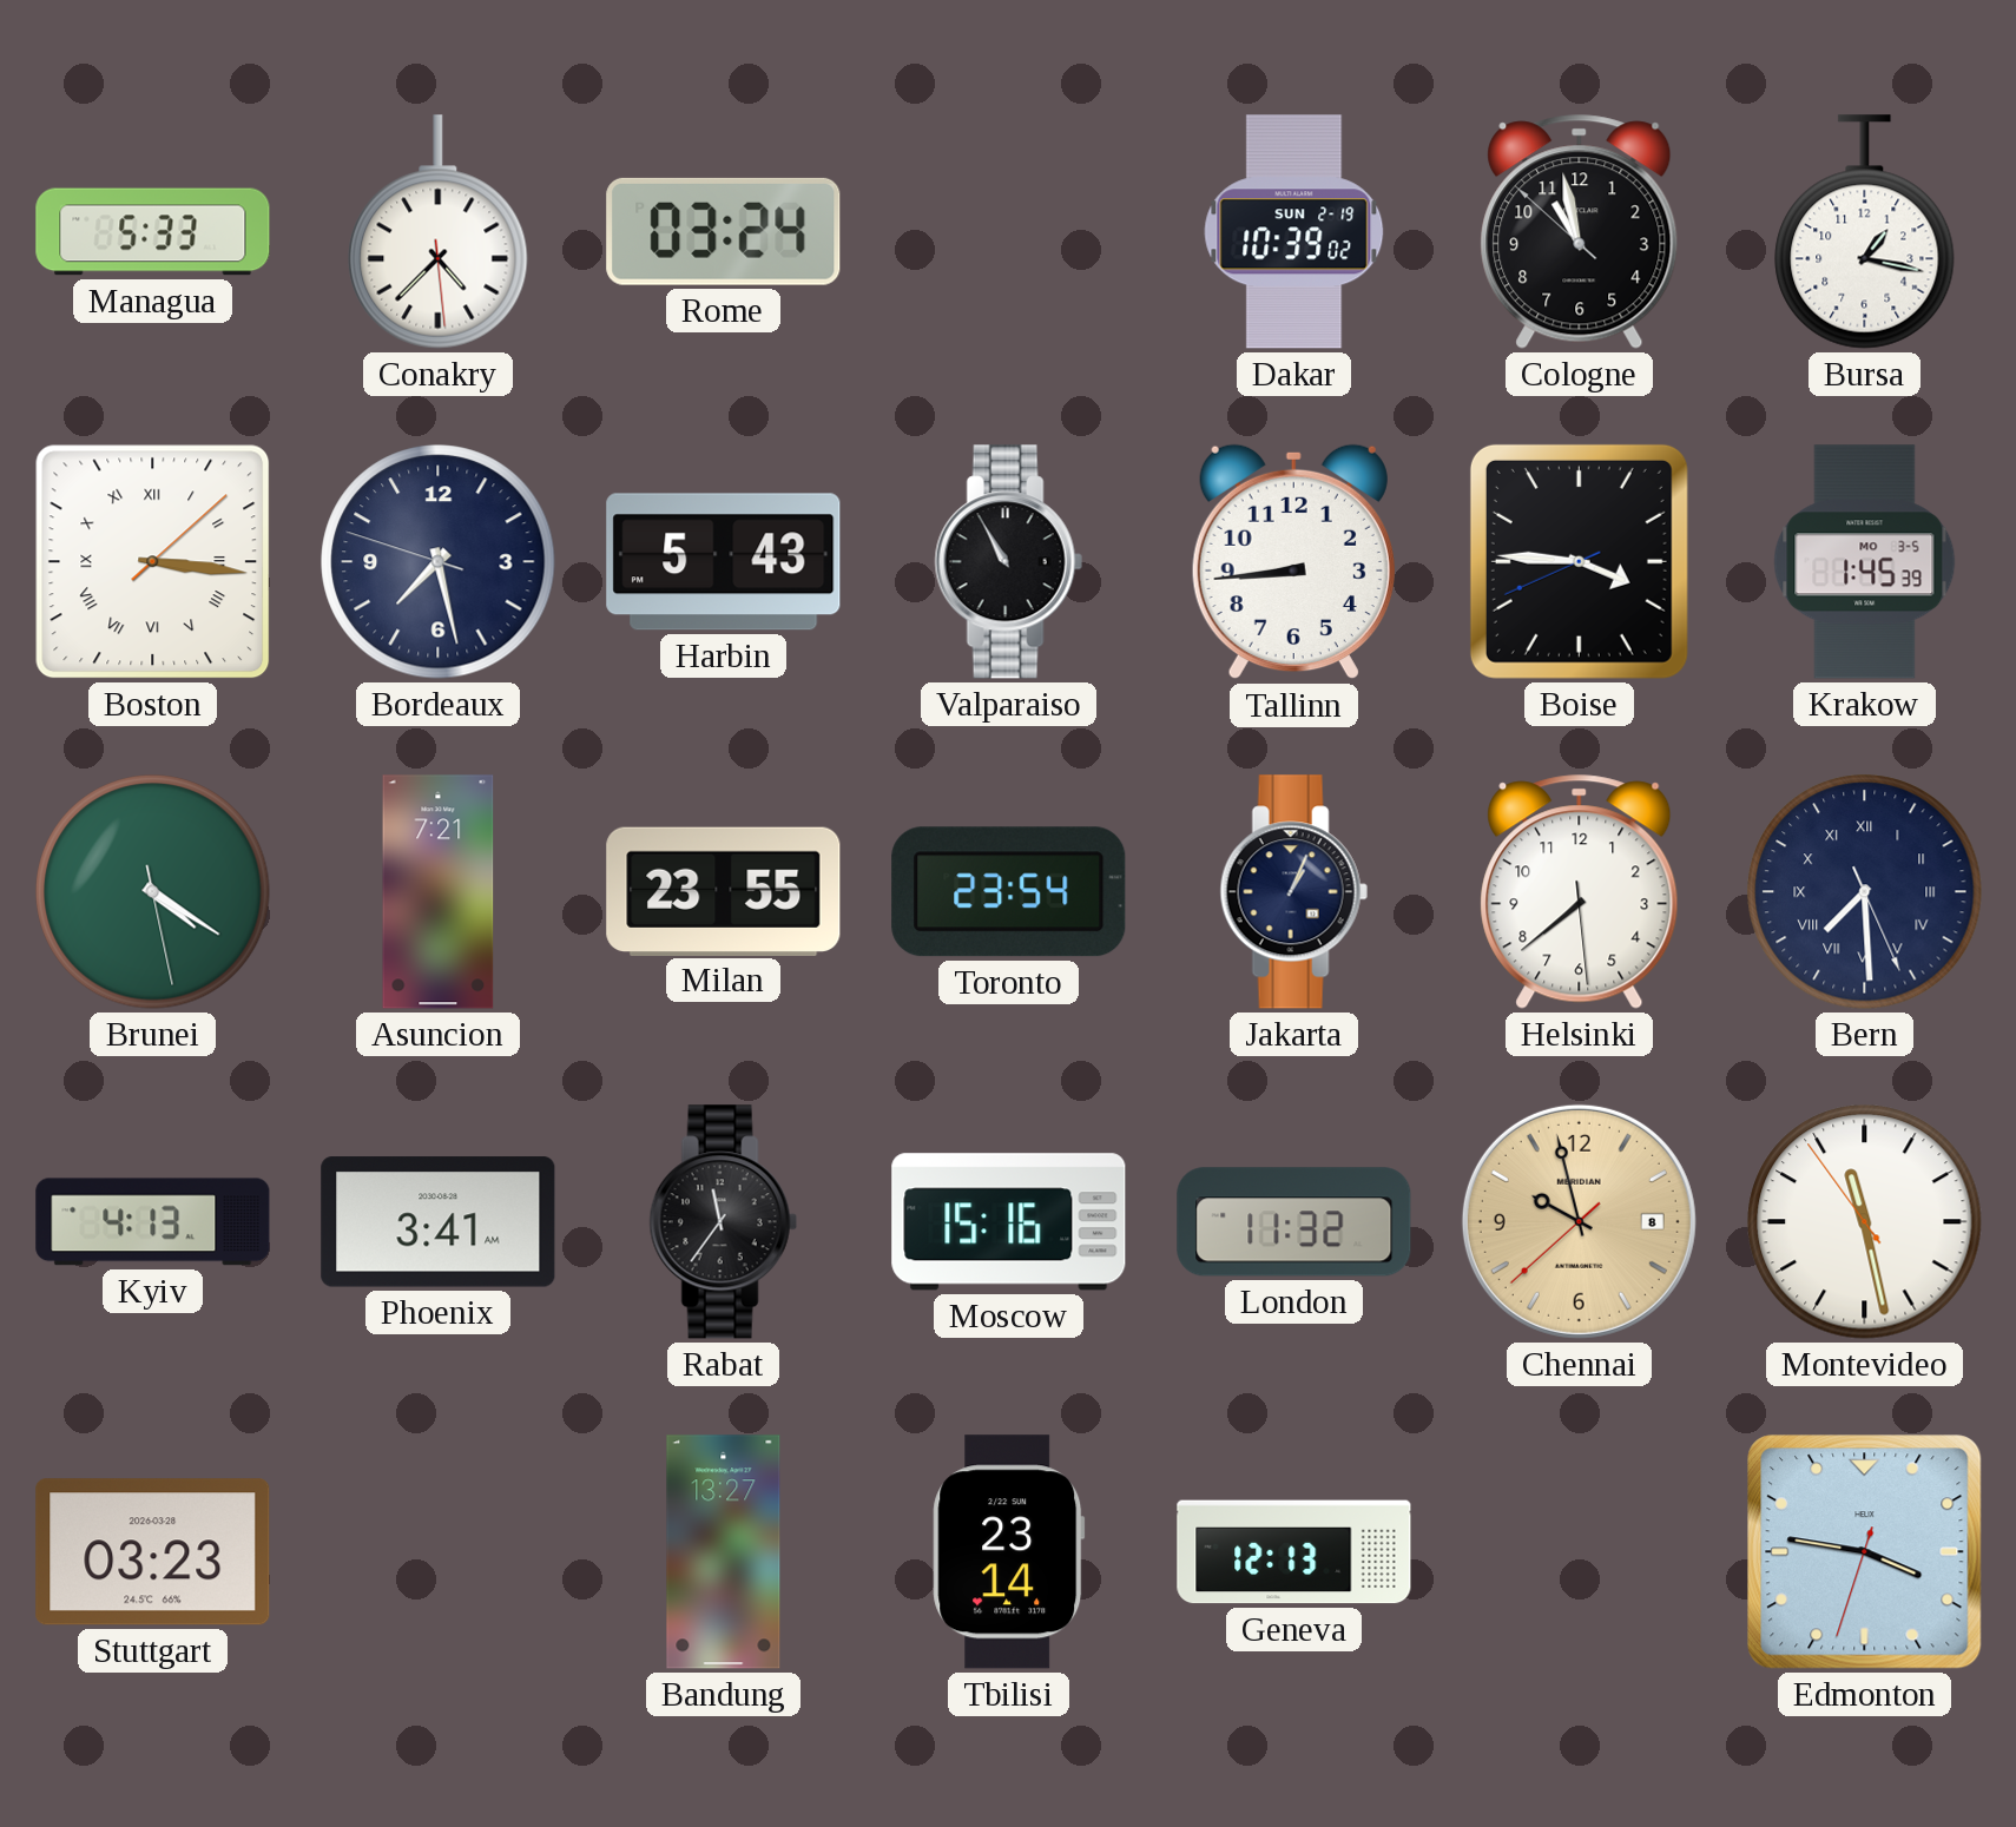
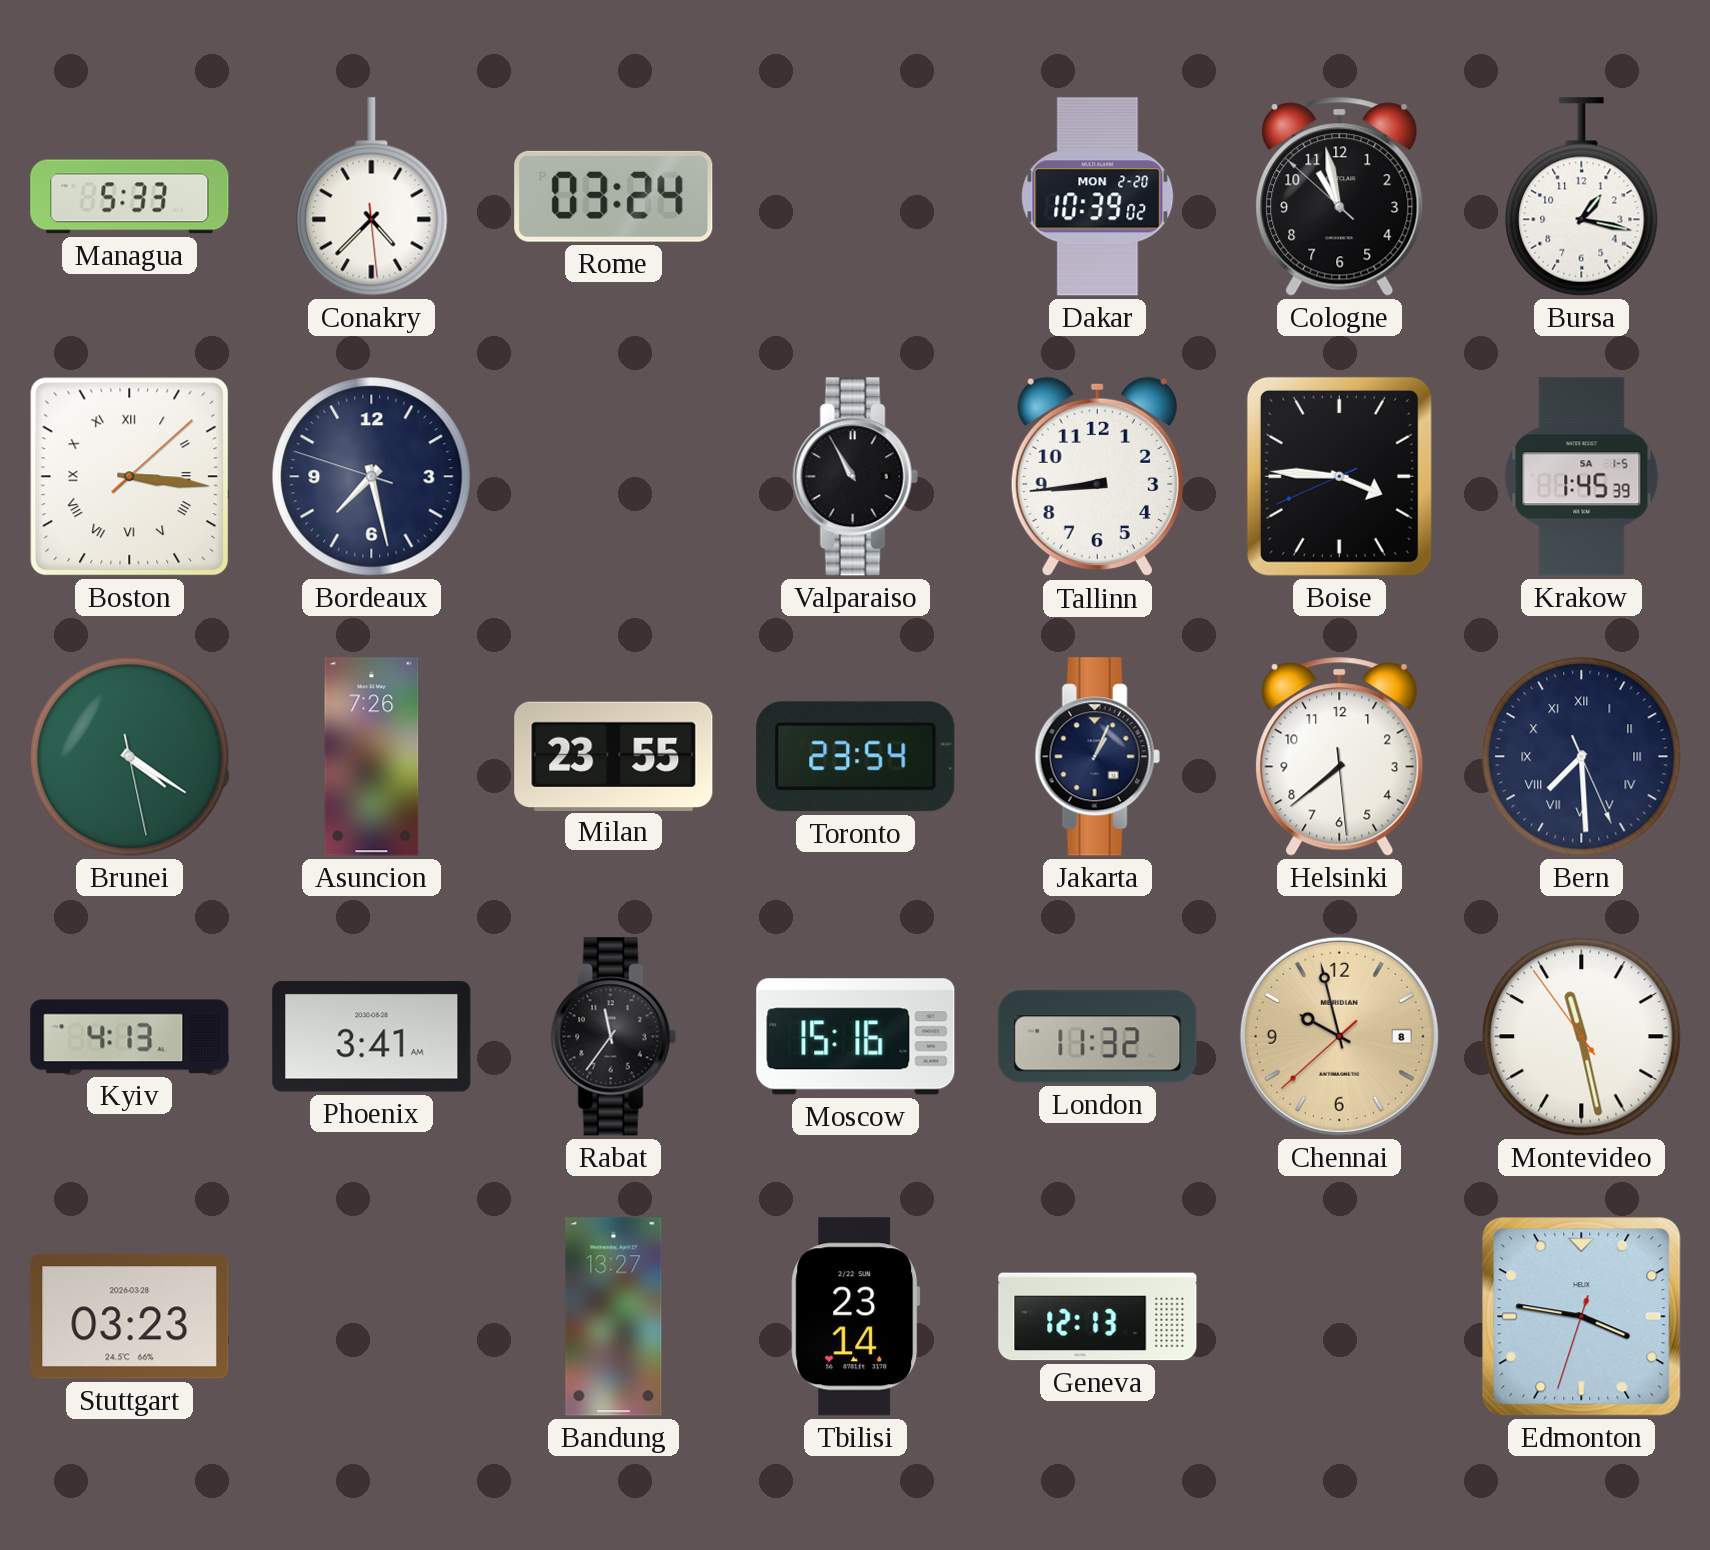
Dakar date: SUN 2-19 -> MON 2-20 (1098, 197)
Harbin: 5:43 -> none (724, 562)
Krakow date: MO 3-5 -> SA 1-5 (1582, 477)
Asuncion: 7:21 -> 7:26 (372, 757)
